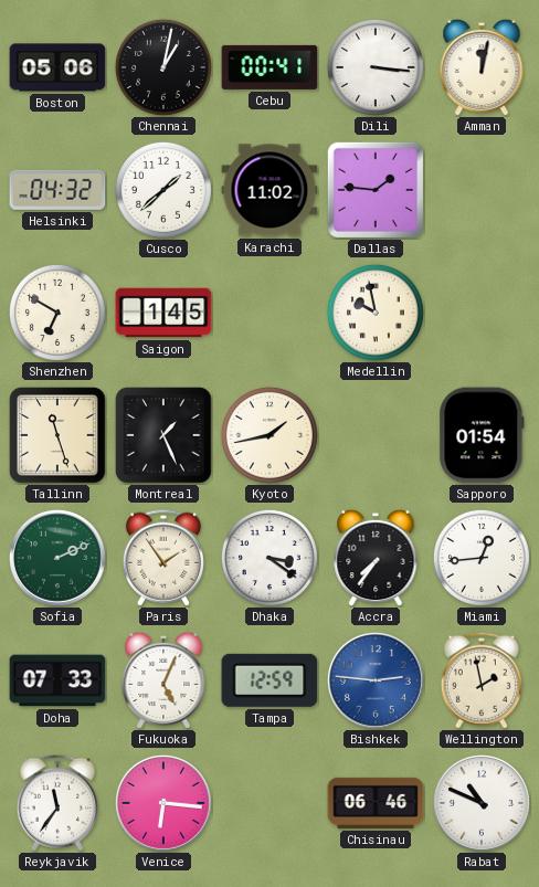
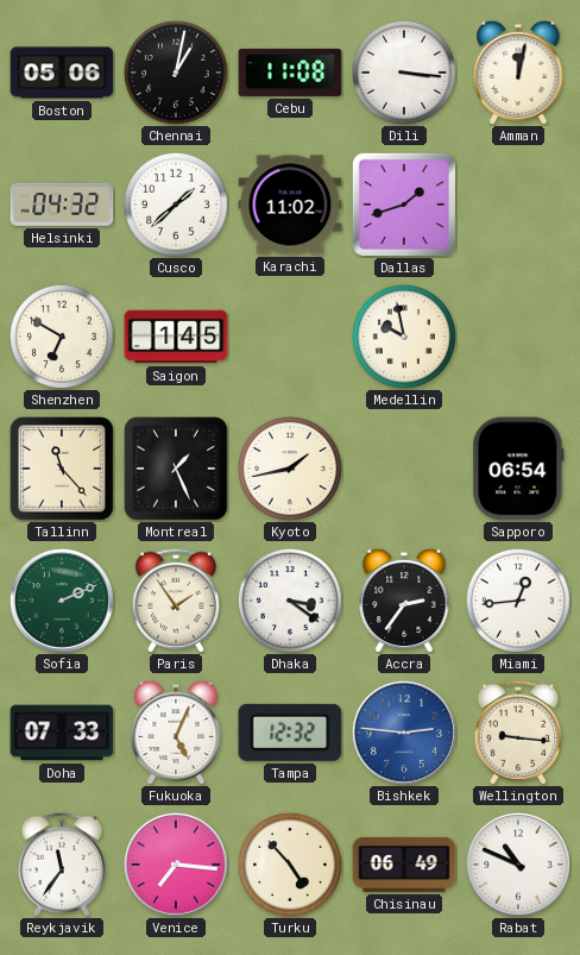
Cebu: 00:41 -> 11:08 (290, 73)
Dallas: 1:46 -> 1:42 (404, 205)
Tallinn: 11:27 -> 11:23 (62, 469)
Sapporo: 01:54 -> 06:54 (518, 469)
Accra: 7:36 -> 2:36 (404, 601)
Tampa: 12:59 -> 12:32 (290, 733)
Wellington: 1:58 -> 9:16 (518, 733)
Venice: 6:16 -> 7:16 (176, 865)
Turku: none -> 4:53 (290, 865)
Chisinau: 06:46 -> 06:49 (404, 865)
